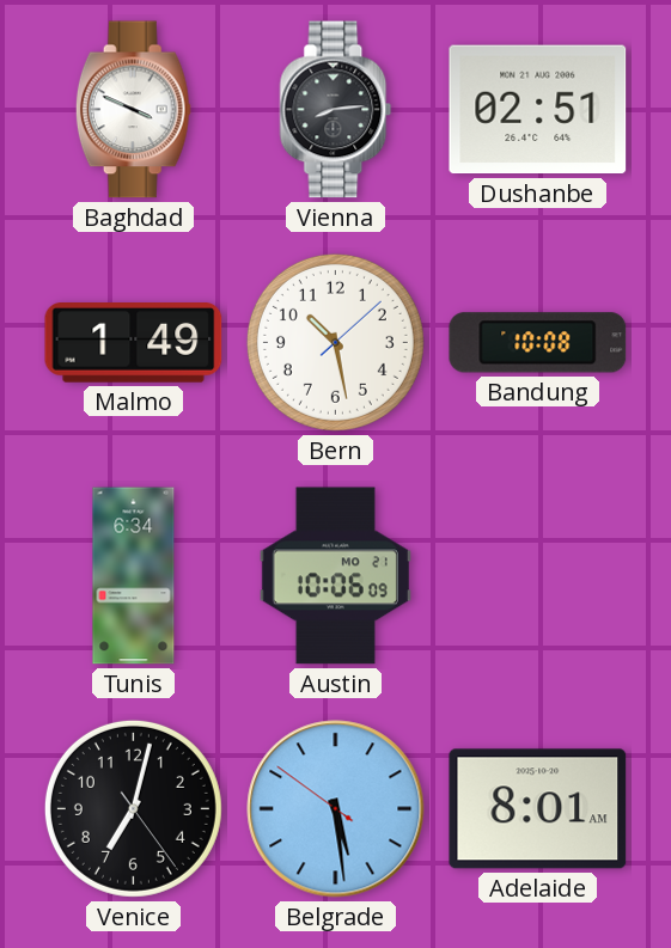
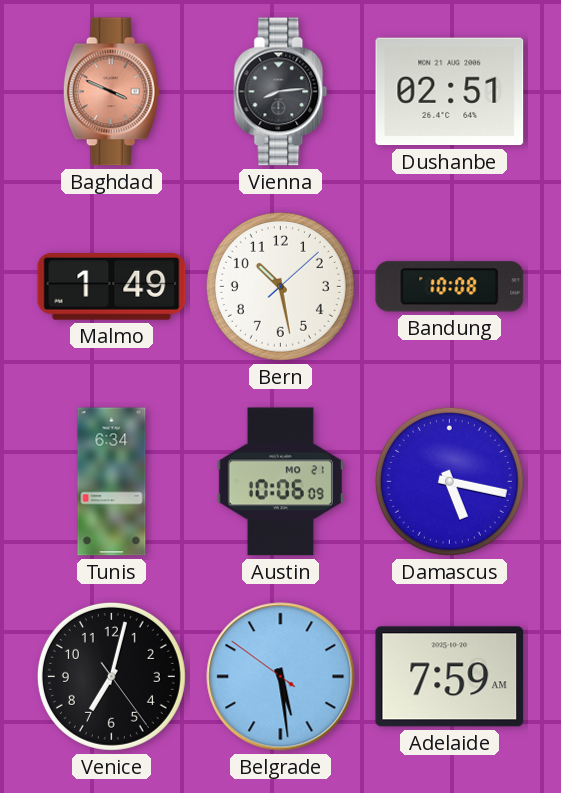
Baghdad dial: white -> salmon (111, 92)
Damascus: none -> 5:17 (449, 481)
Adelaide: 8:01 -> 7:59 (450, 677)
